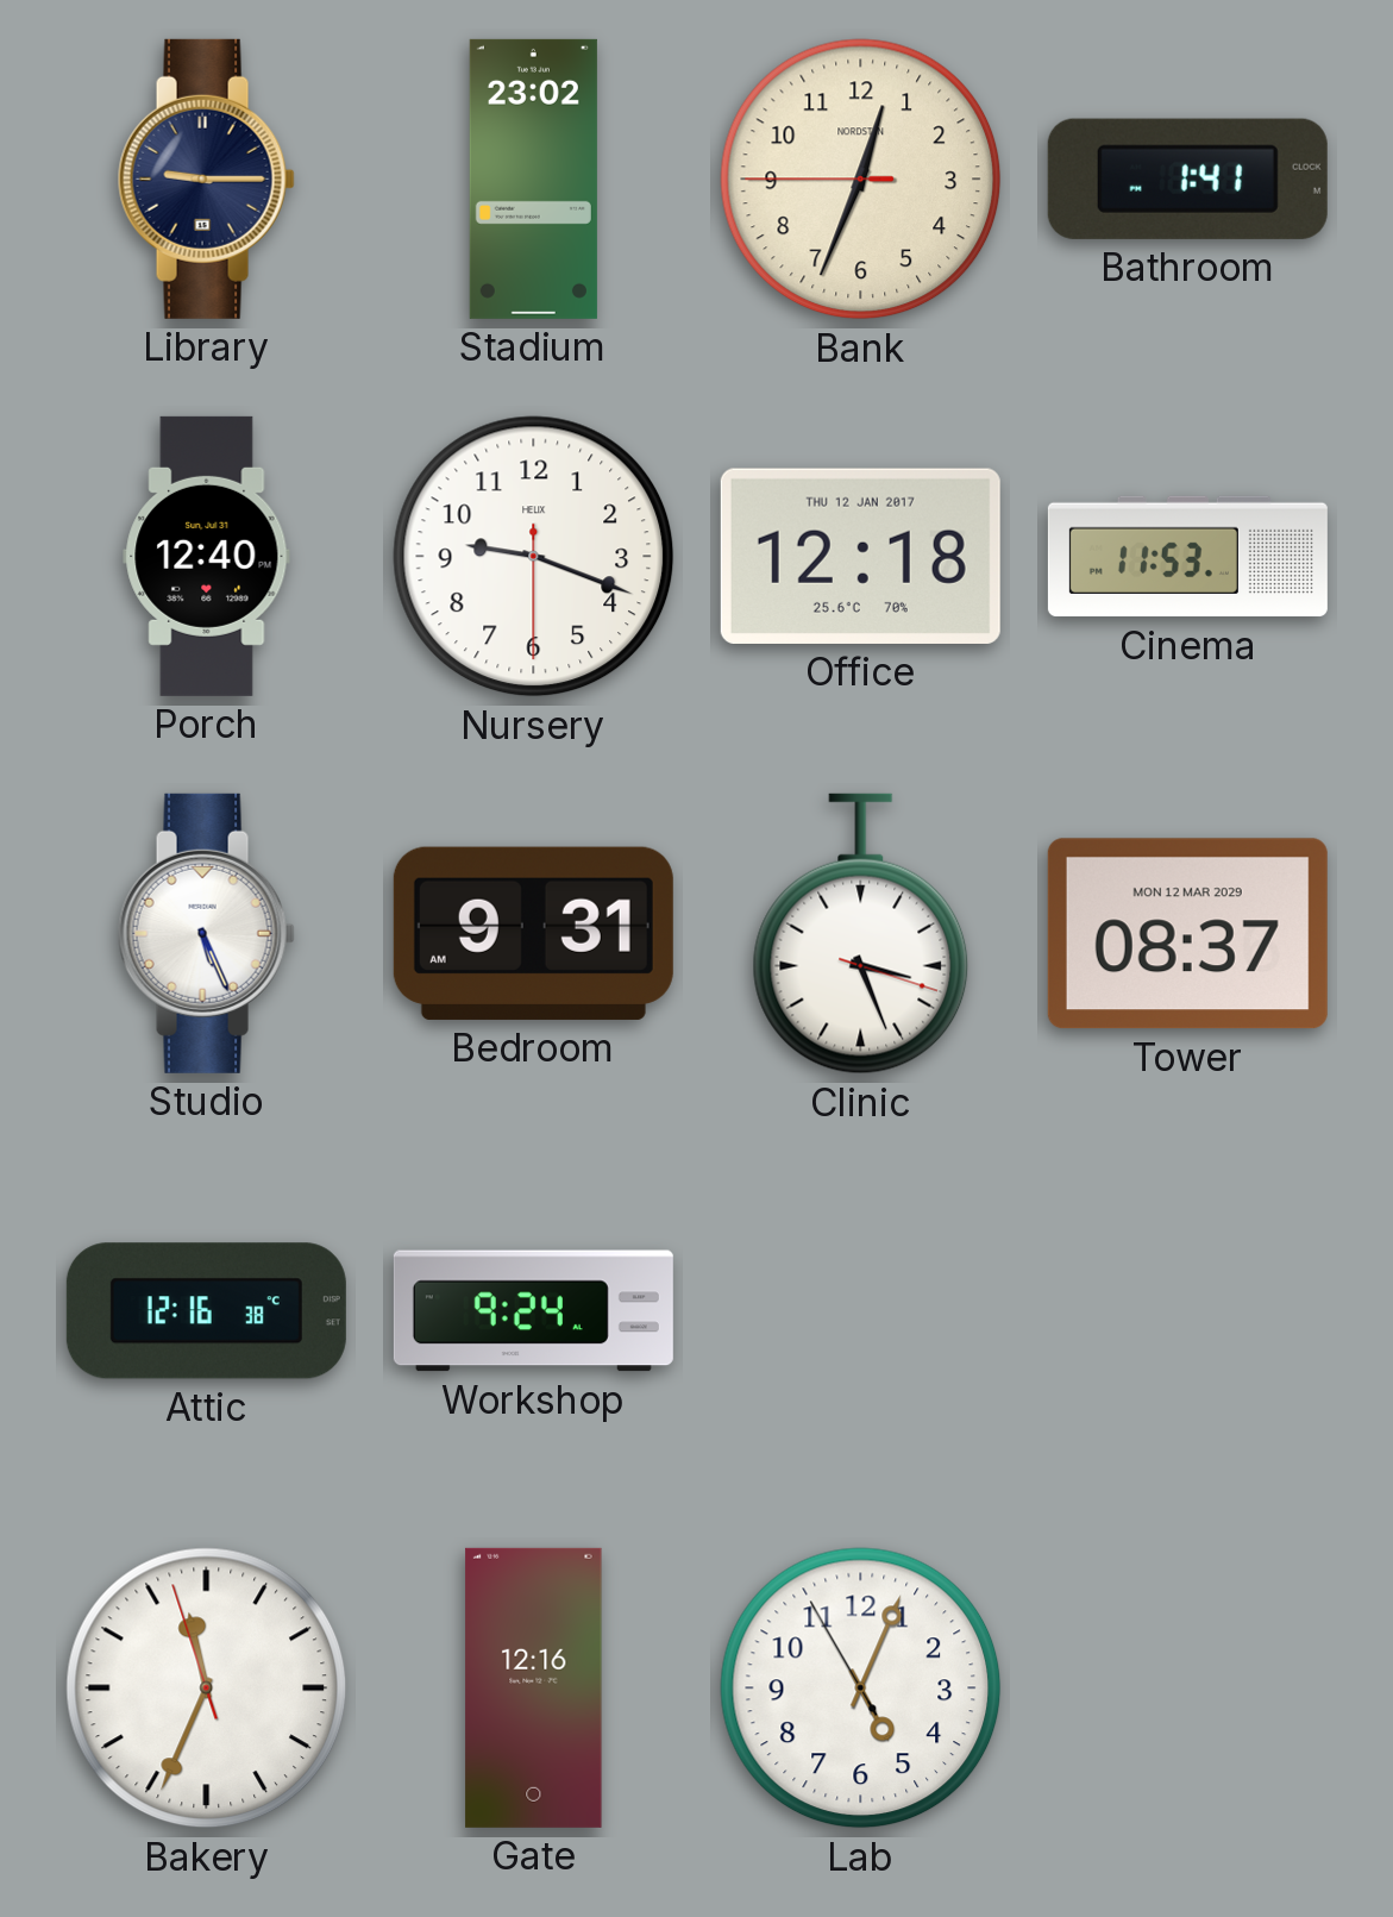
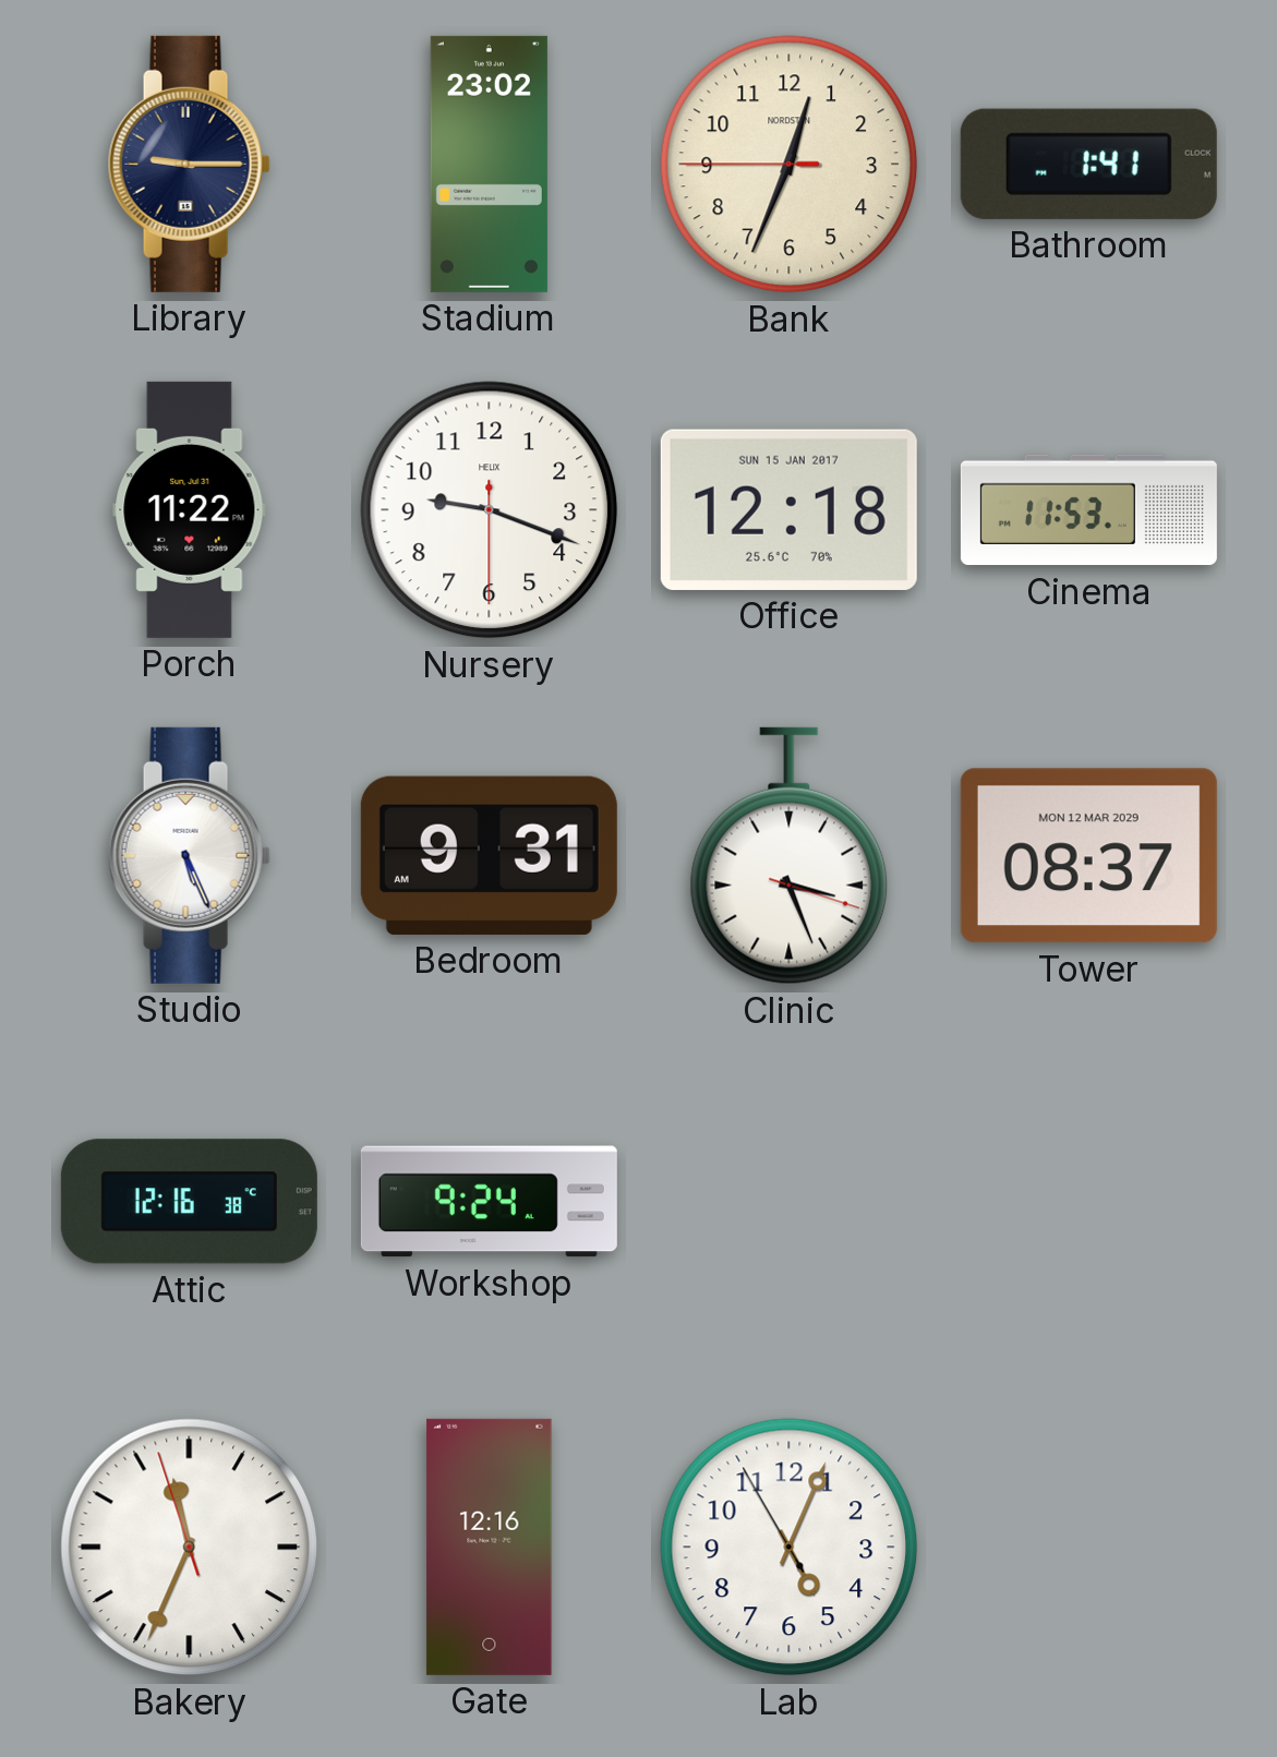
Porch: 12:40 -> 11:22 (190, 509)
Office date: THU 12 JAN 2017 -> SUN 15 JAN 2017 (788, 509)
